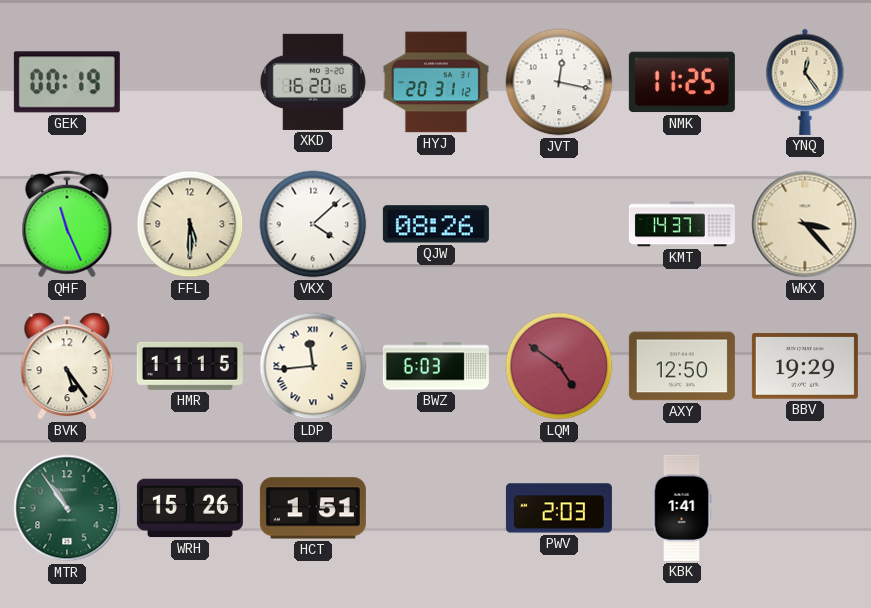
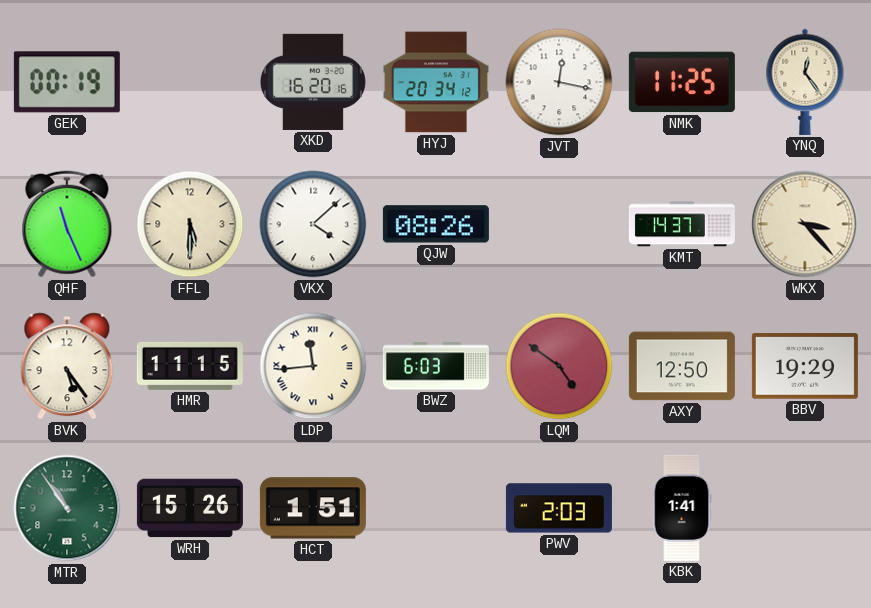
HYJ: 20:31 -> 20:34 (436, 82)
